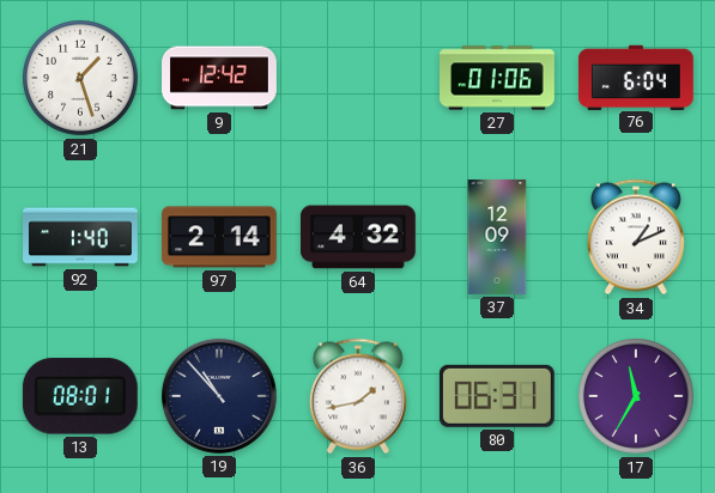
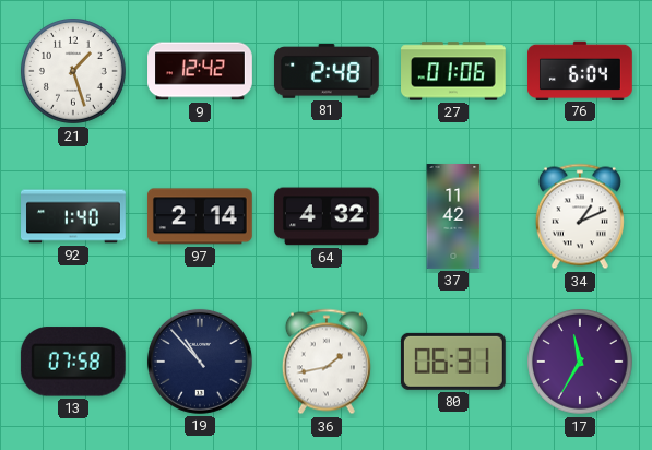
81: none -> 2:48 (327, 72)
37: 12:09 -> 11:42 (453, 217)
13: 08:01 -> 07:58 (73, 362)
